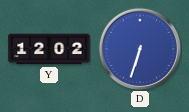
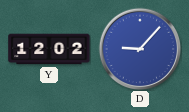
D: 6:33 -> 9:07 (140, 49)
